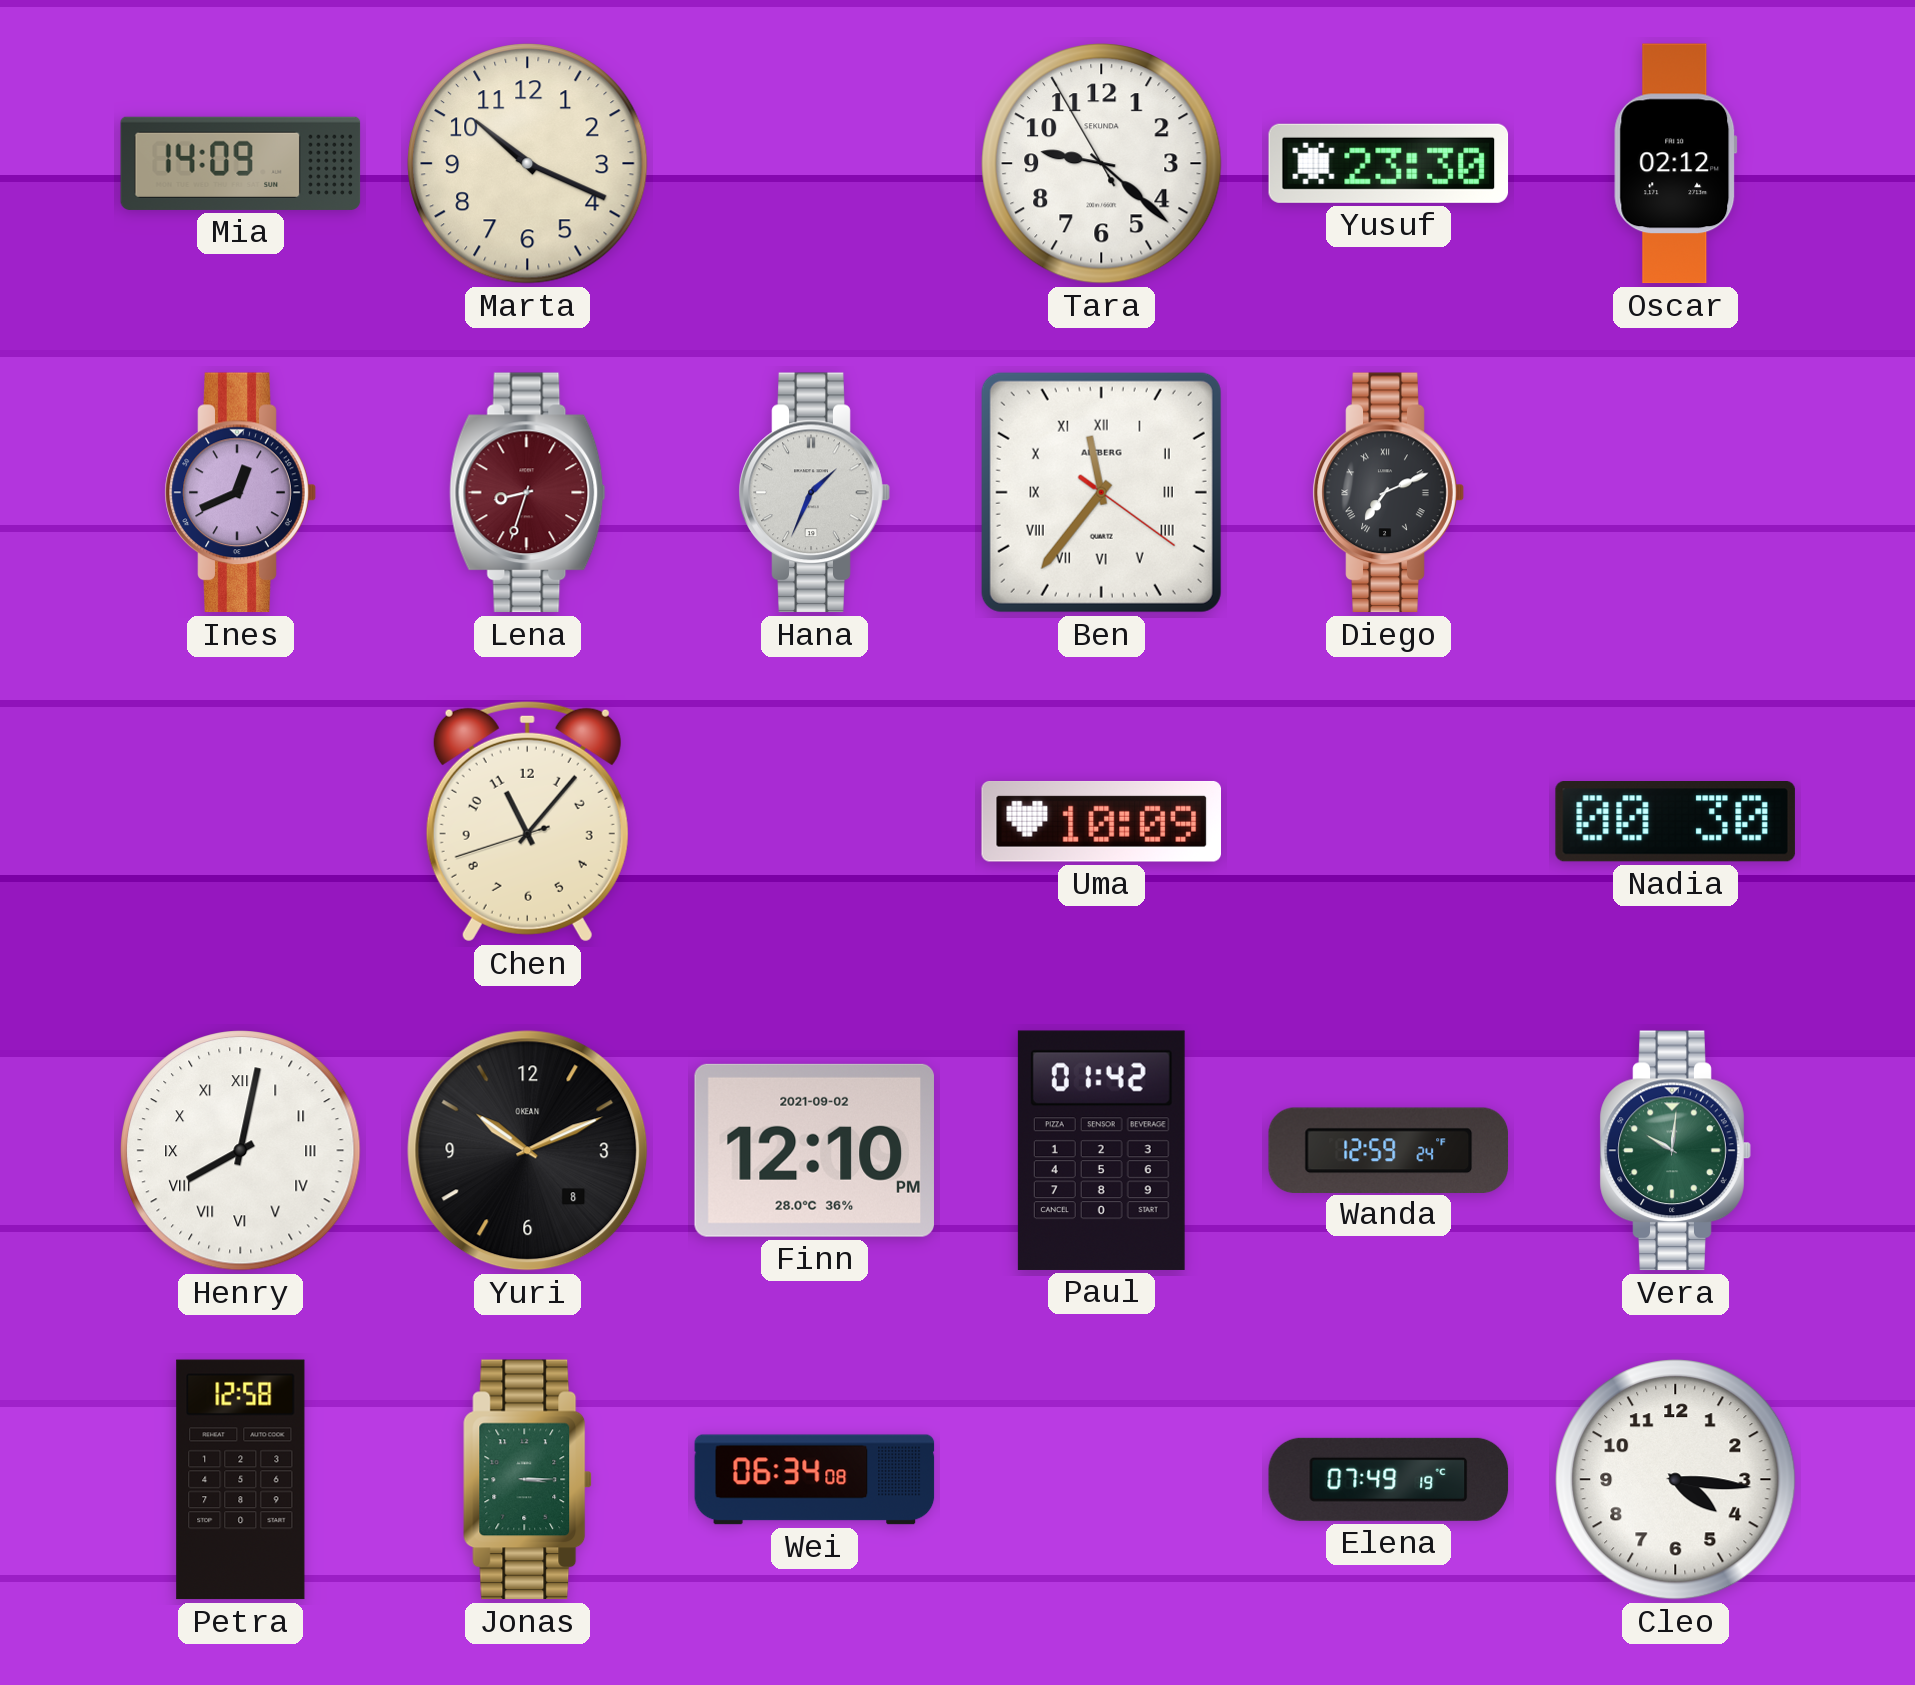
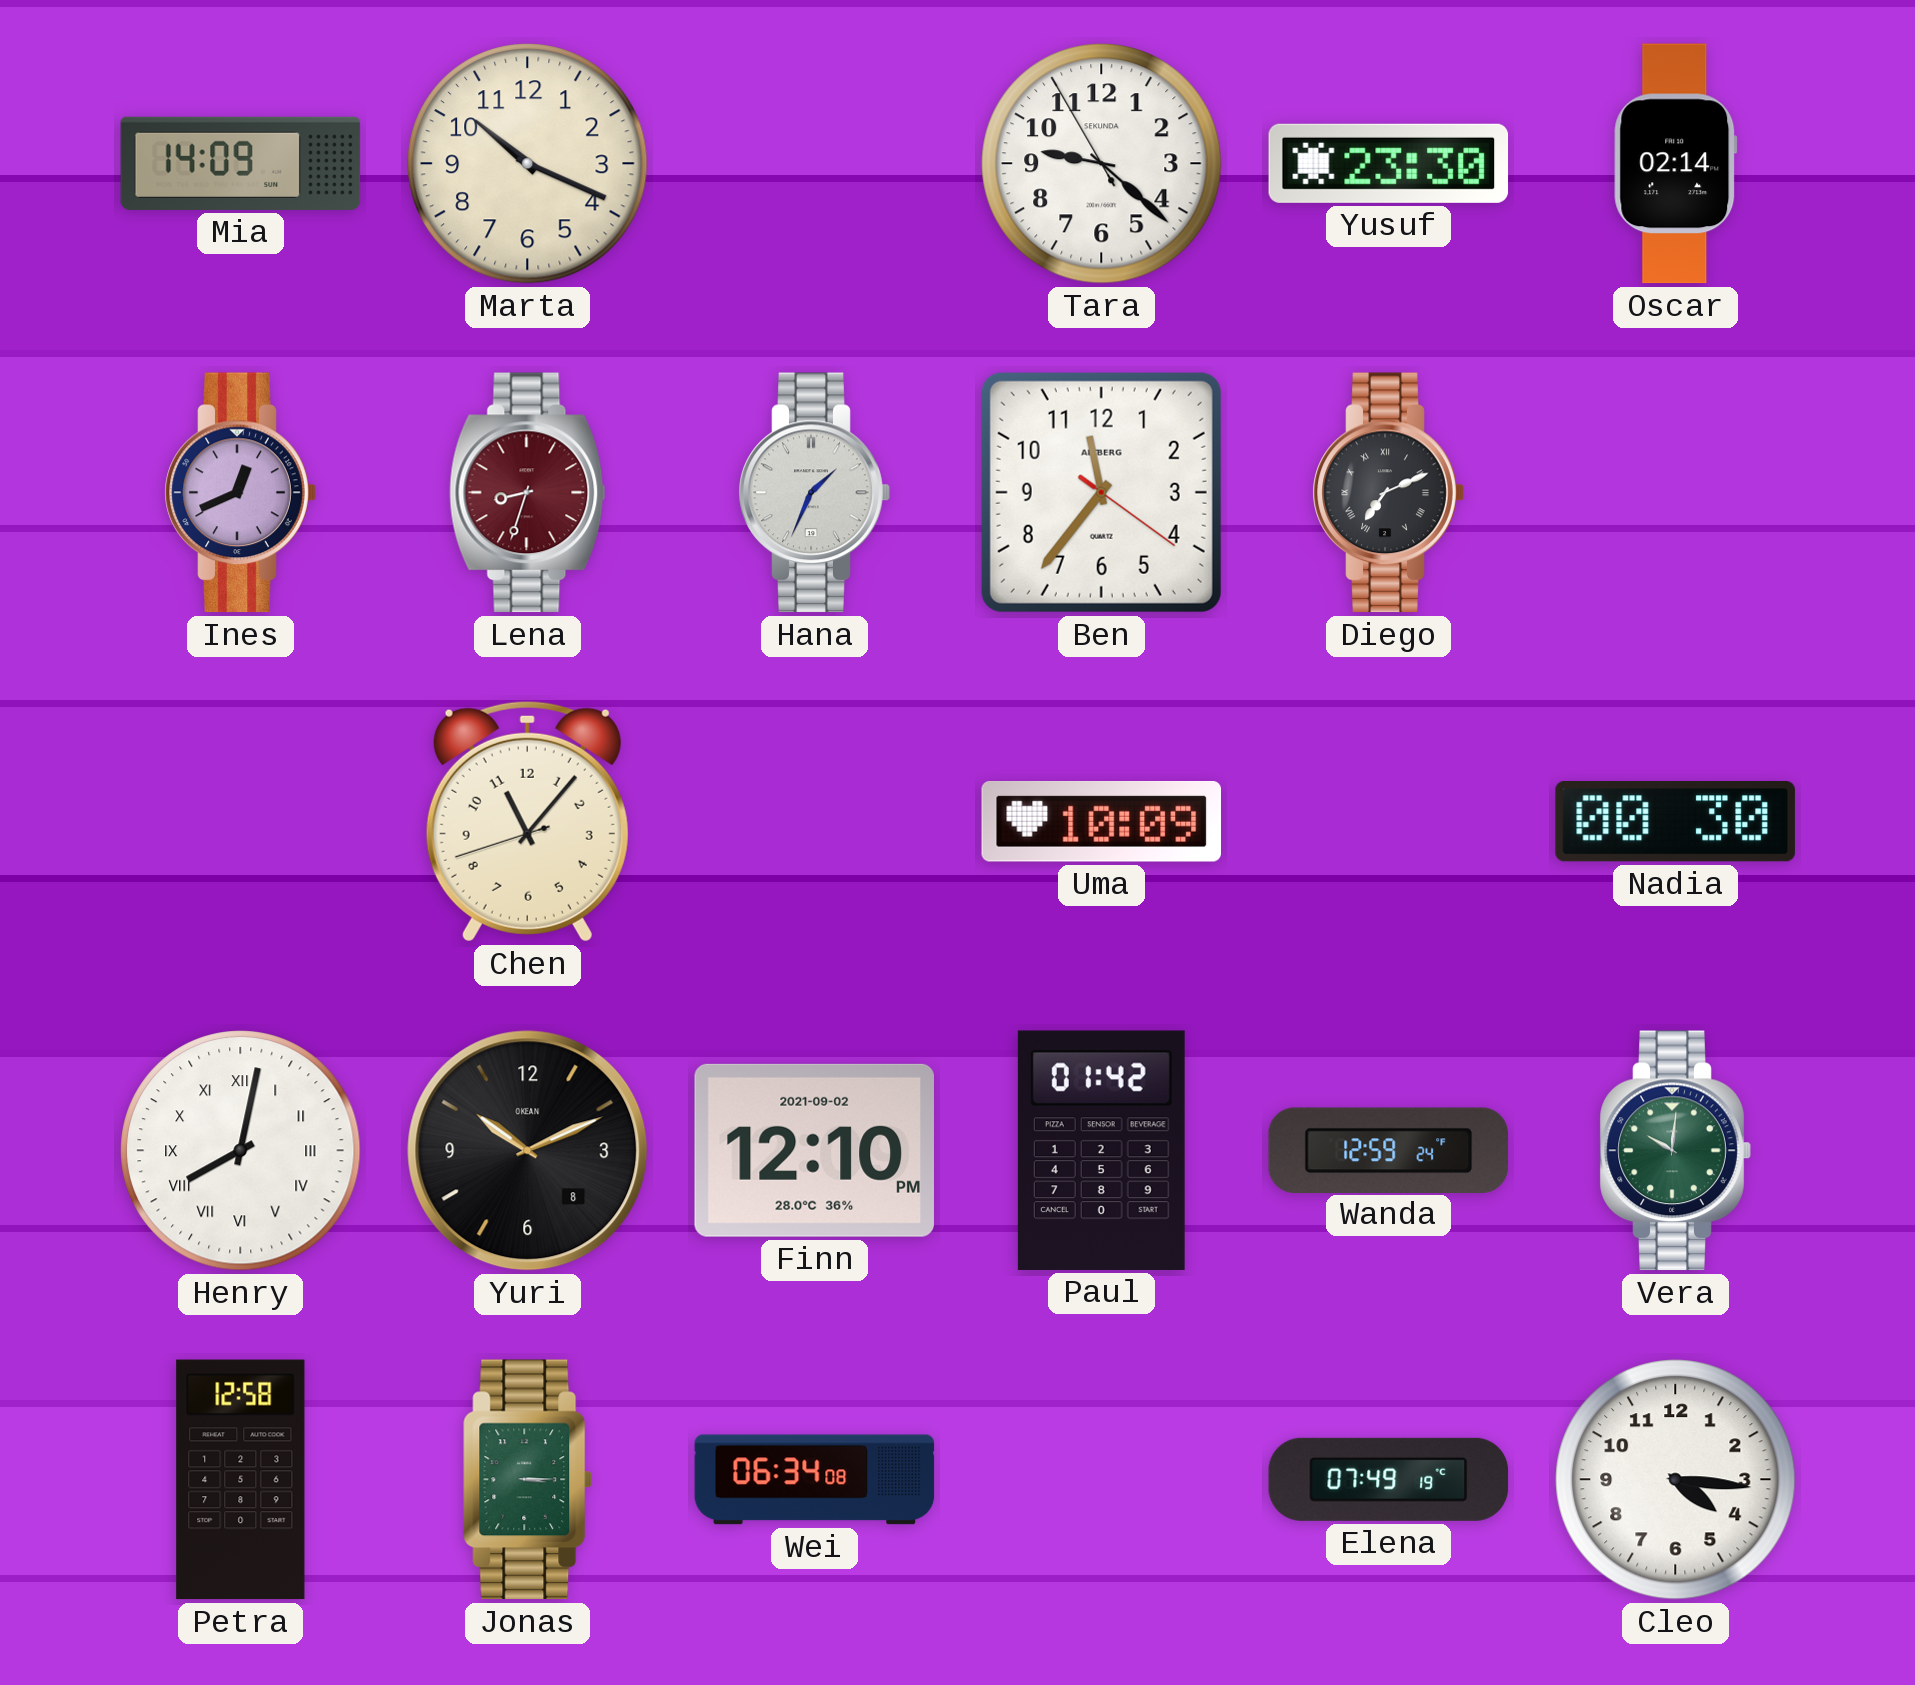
Oscar: 02:12 -> 02:14 (1676, 164)
Ben numerals: Roman -> Arabic (1101, 492)
